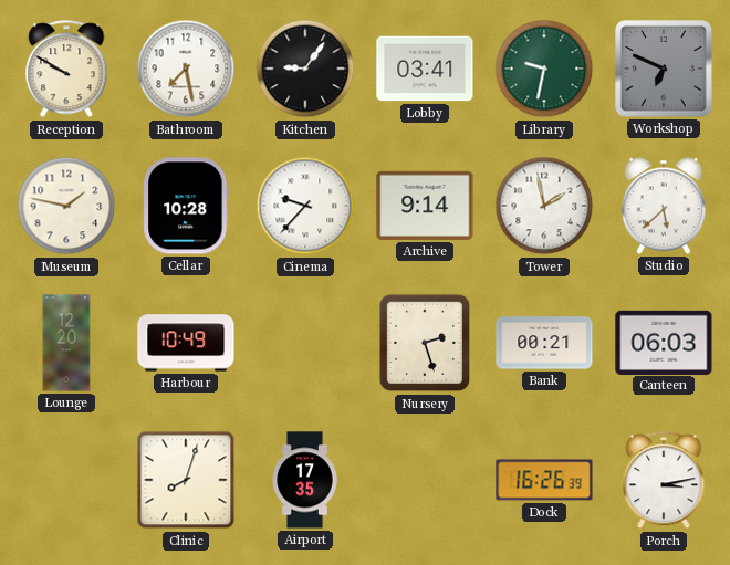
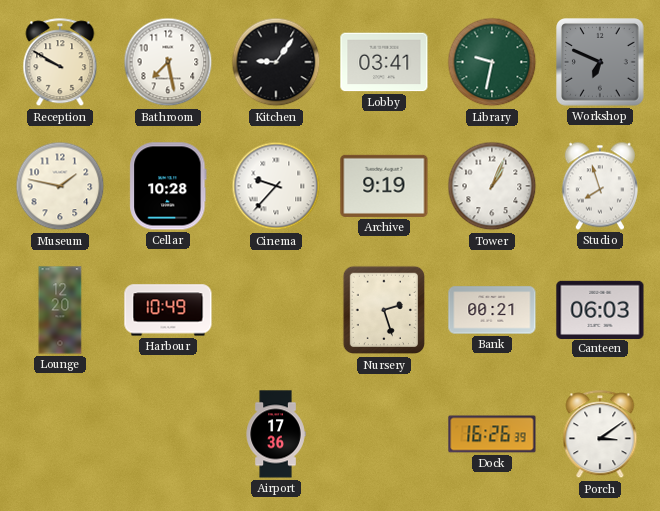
Archive: 9:14 -> 9:19 (384, 186)
Tower: 1:58 -> 1:04 (492, 186)
Studio: 5:38 -> 7:57 (600, 186)
Clinic: 8:03 -> none (186, 480)
Airport: 17:35 -> 17:36 (276, 434)
Porch: 3:13 -> 3:09 (600, 435)
